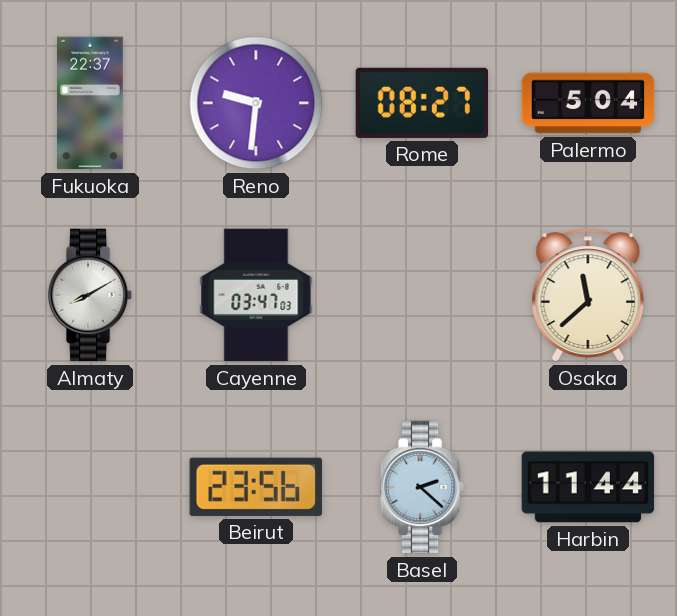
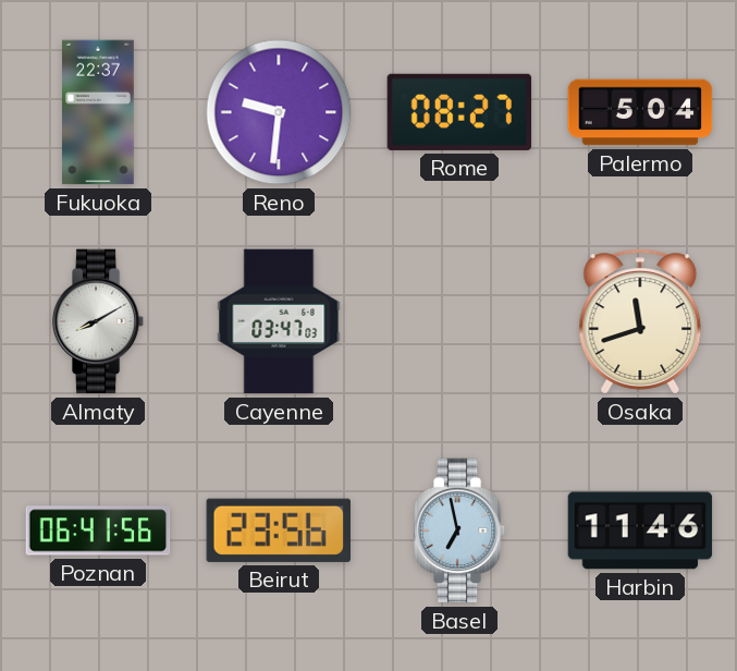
Osaka: 11:38 -> 11:42 (640, 321)
Poznan: none -> 06:41 (98, 530)
Basel: 2:22 -> 6:58 (459, 530)
Harbin: 11:44 -> 11:46 (640, 530)
